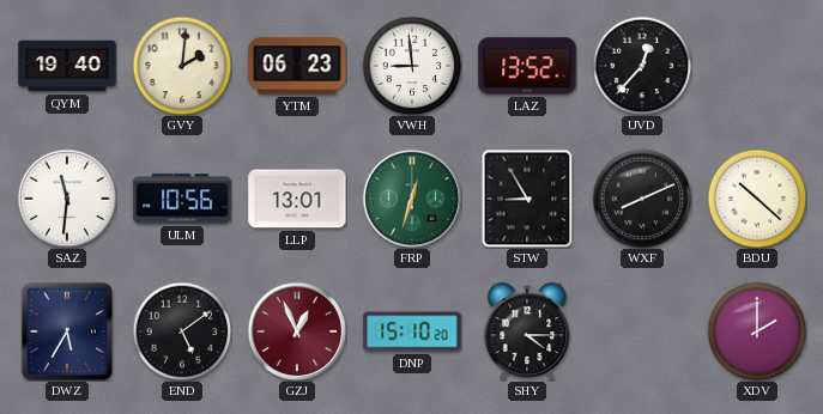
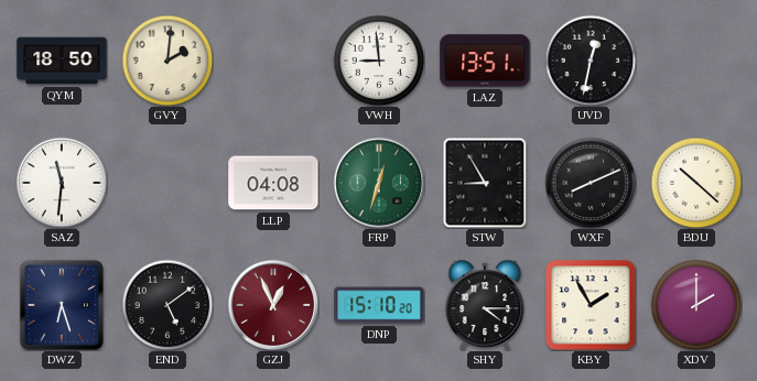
QYM: 19:40 -> 18:50 (62, 61)
YTM: 06:23 -> none (297, 66)
LAZ: 13:52 -> 13:51 (485, 61)
UVD: 12:37 -> 12:32 (591, 61)
ULM: 10:56 -> none (182, 199)
LLP: 13:01 -> 04:08 (273, 183)
DWZ: 5:35 -> 6:27 (62, 305)
KBY: none -> 1:55 (591, 305)
